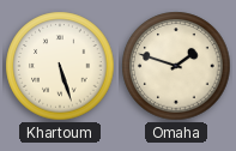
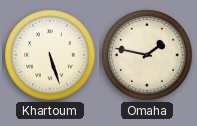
Omaha: 1:48 -> 1:47 (147, 55)
